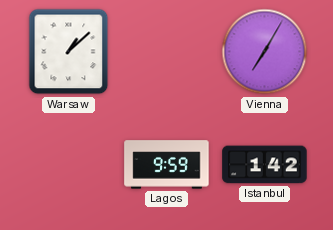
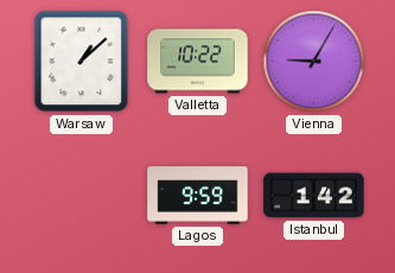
Valletta: none -> 10:22 (198, 62)
Vienna: 7:05 -> 9:05 (314, 62)
